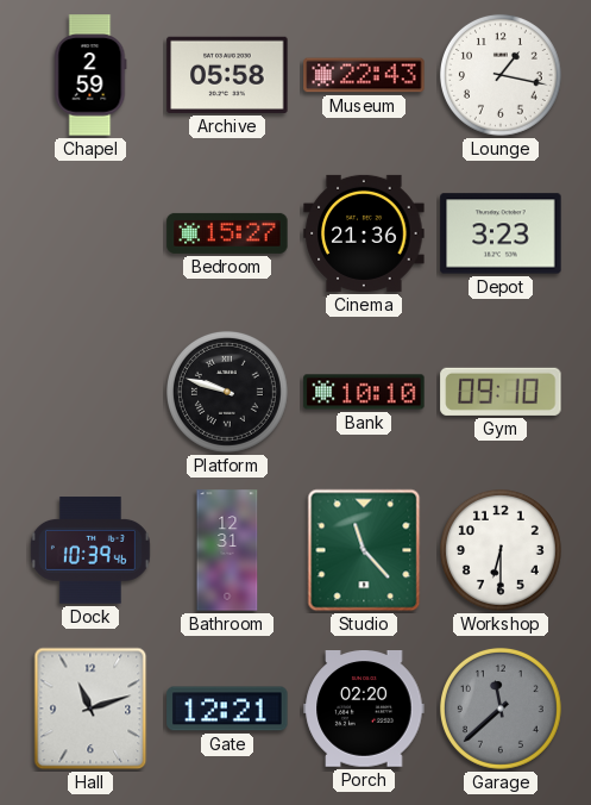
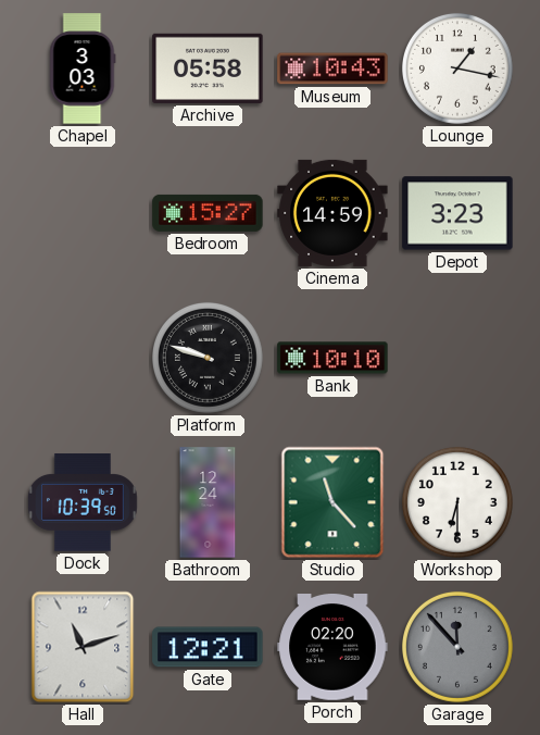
Chapel: 2:59 -> 3:03 (83, 68)
Museum: 22:43 -> 10:43 (332, 68)
Cinema: 21:36 -> 14:59 (332, 213)
Gym: 09:10 -> none (501, 392)
Dock: 10:39:46 -> 10:39:50 (83, 502)
Bathroom: 12:31 -> 12:24 (208, 502)
Garage: 11:38 -> 11:53 (457, 647)
